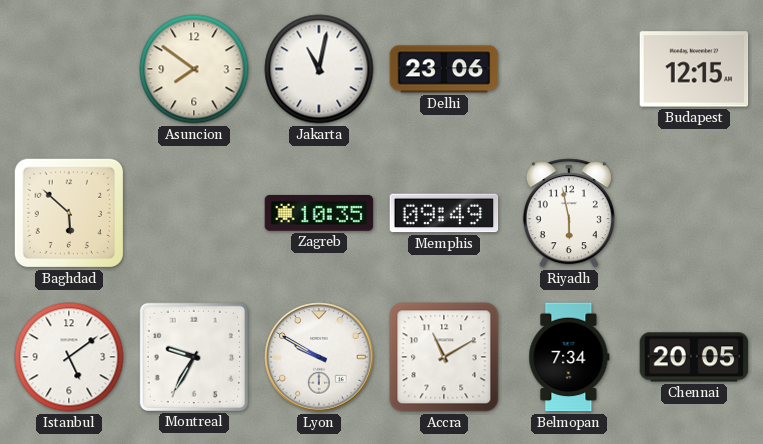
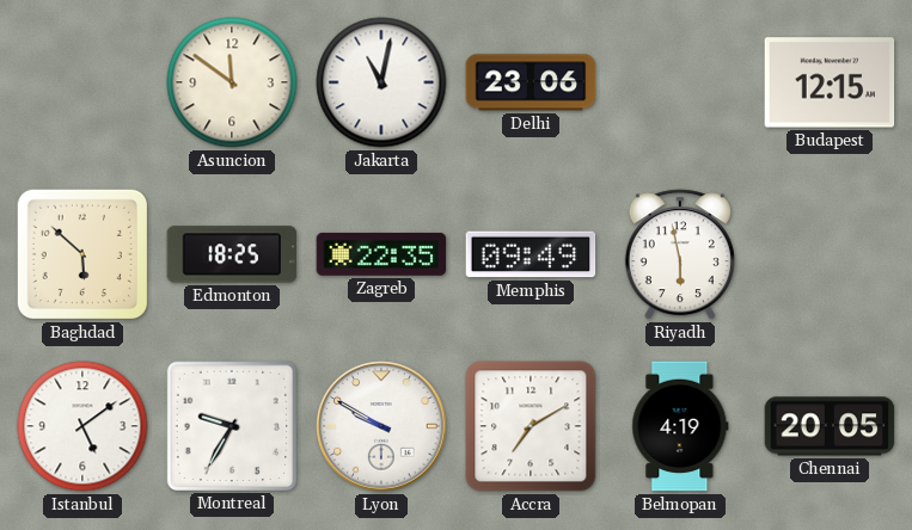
Asuncion: 7:51 -> 11:51 (232, 82)
Edmonton: none -> 18:25 (232, 254)
Zagreb: 10:35 -> 22:35 (381, 254)
Accra: 11:10 -> 7:10 (531, 426)
Belmopan: 7:34 -> 4:19 (680, 426)
